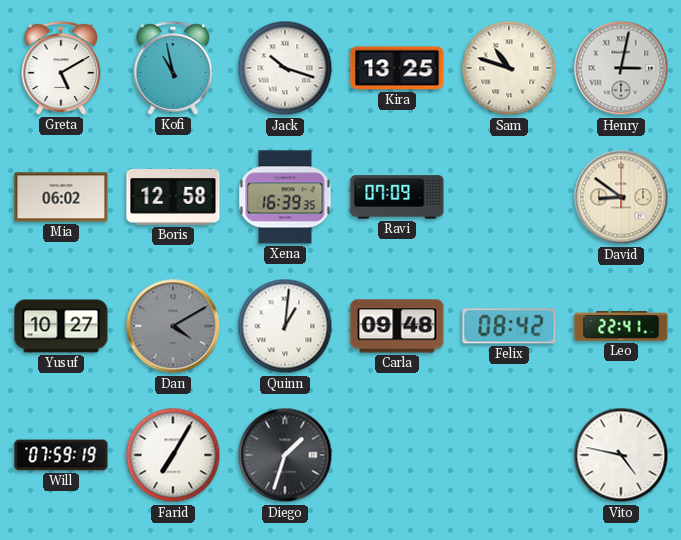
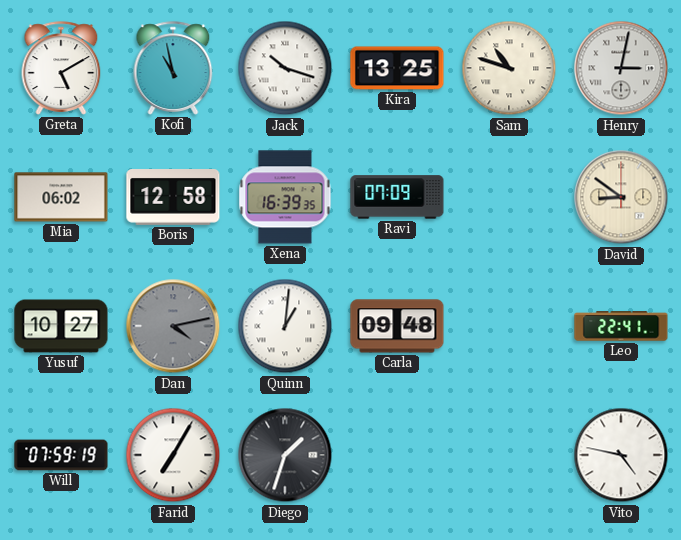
Dan: 4:10 -> 4:13 (173, 326)
Felix: 08:42 -> none (509, 326)
